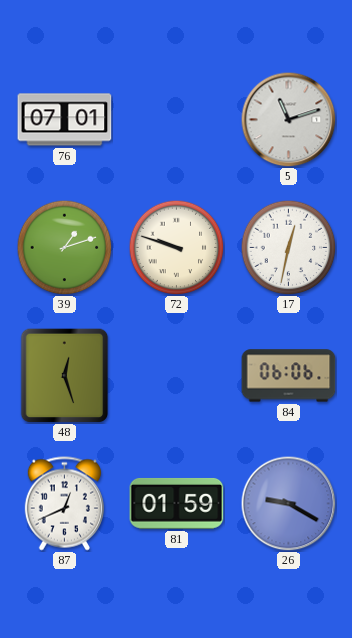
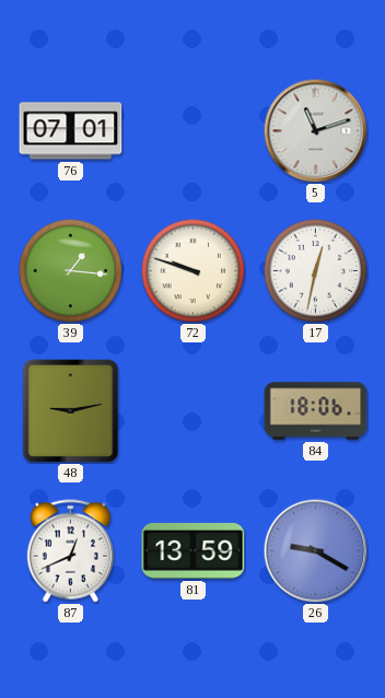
39: 1:12 -> 1:16 (70, 270)
48: 12:27 -> 9:13 (71, 410)
84: 06:06 -> 18:06 (316, 411)
81: 01:59 -> 13:59 (194, 550)
